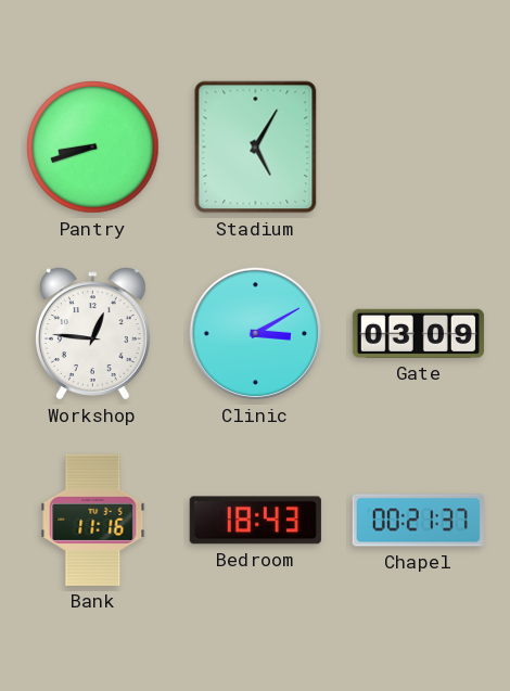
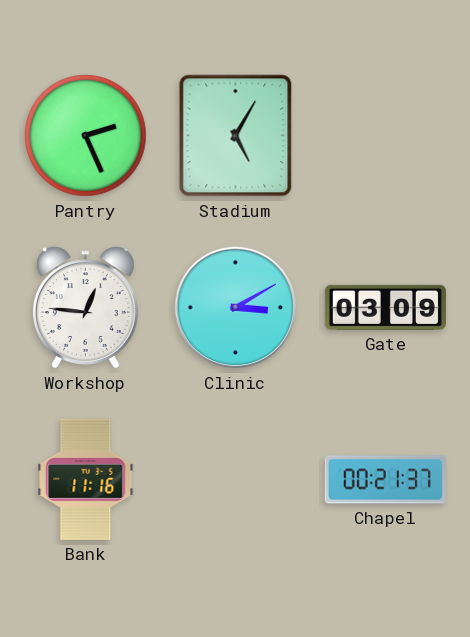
Pantry: 8:42 -> 2:26 (86, 136)
Bedroom: 18:43 -> none (255, 521)
